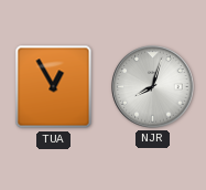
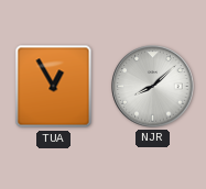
NJR: 8:03 -> 8:08 (153, 87)
